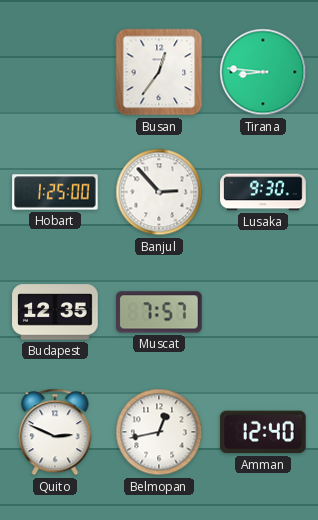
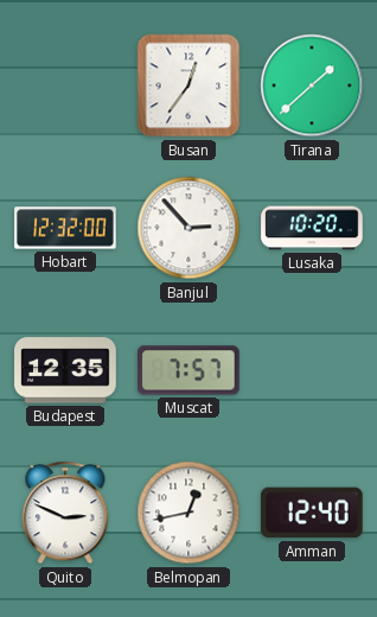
Tirana: 8:46 -> 1:38 (312, 85)
Hobart: 1:25 -> 12:32 (65, 228)
Lusaka: 9:30 -> 10:20 (312, 228)
